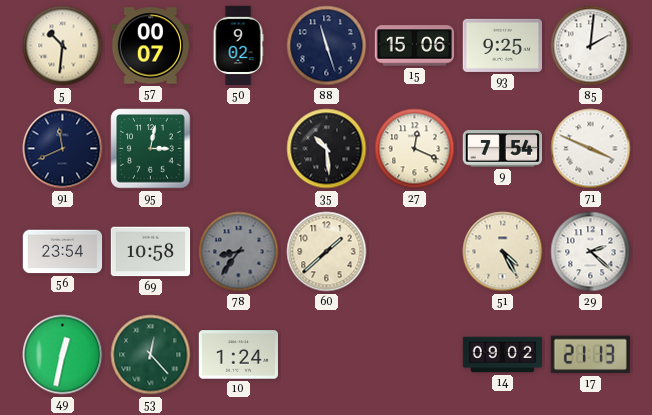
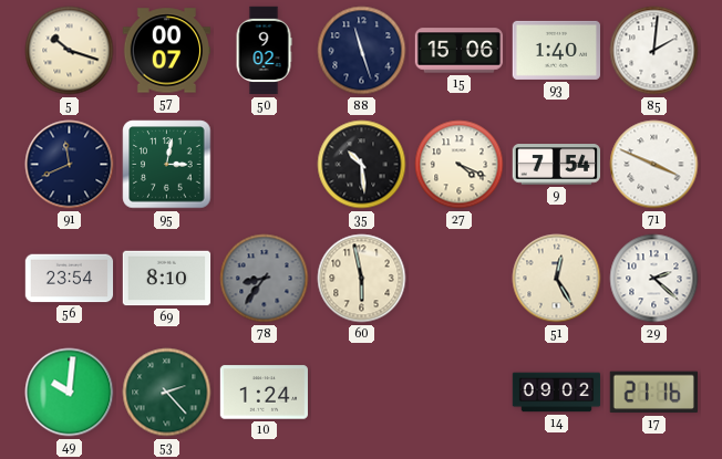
5: 10:31 -> 10:18 (70, 51)
93: 9:25 -> 1:40 (556, 50)
27: 12:19 -> 4:19 (460, 165)
69: 10:58 -> 8:10 (167, 279)
60: 1:38 -> 5:58 (362, 279)
51: 4:25 -> 12:25 (557, 279)
49: 12:32 -> 10:01 (70, 393)
53: 12:23 -> 2:23 (167, 393)
17: 21:13 -> 21:16 (653, 393)
